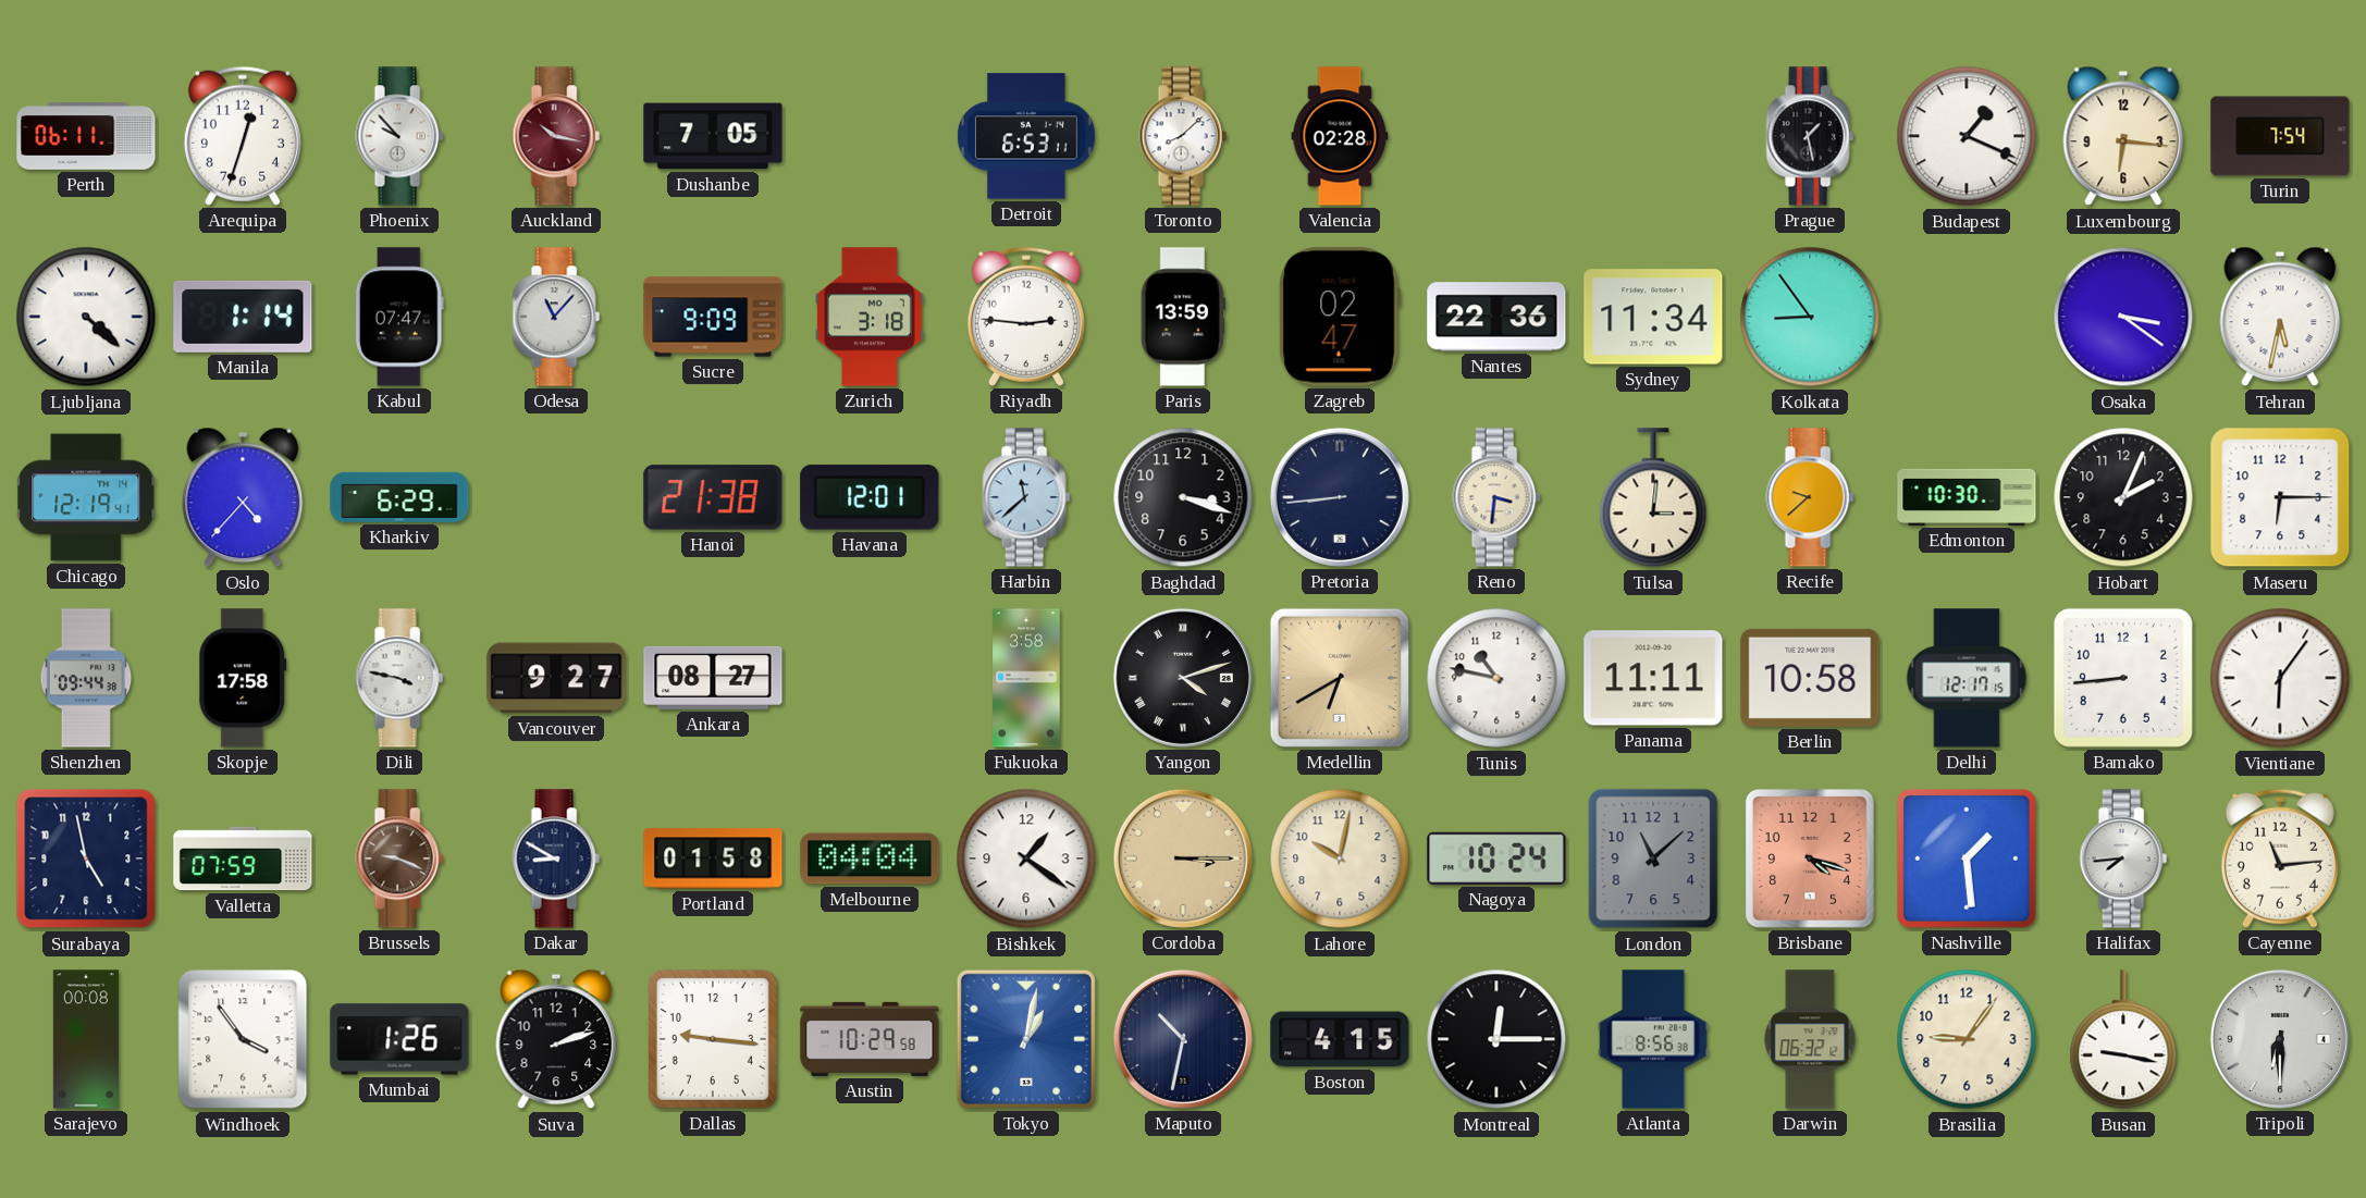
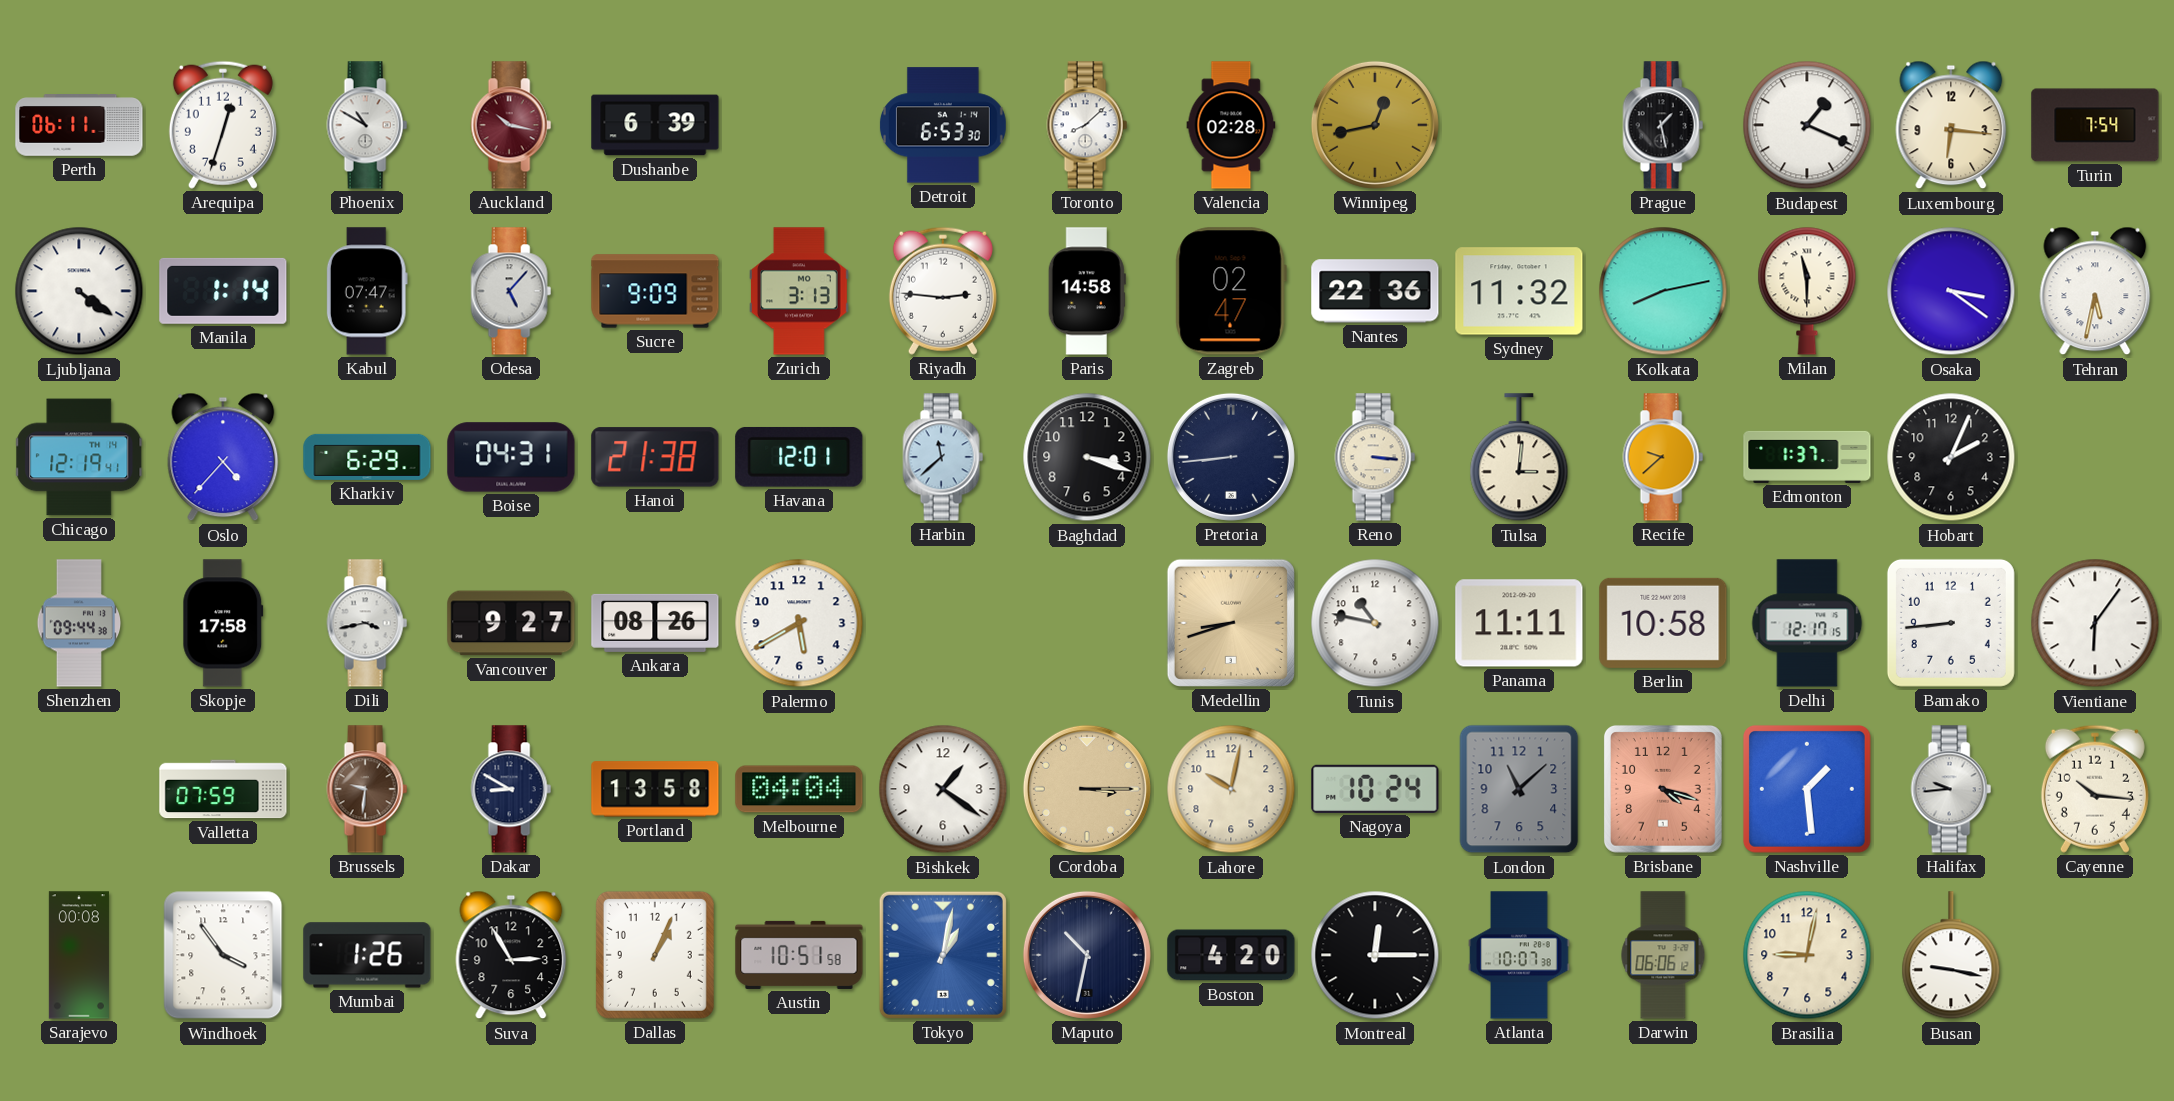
Phoenix: 9:53 -> 10:50 (367, 125)
Dushanbe: 7:05 -> 6:39 (655, 125)
Detroit: 6:53:11 -> 6:53:30 (943, 125)
Winnipeg: none -> 12:43 (1375, 125)
Ljubljana: 4:22 -> 4:21 (79, 291)
Odesa: 11:07 -> 5:07 (511, 291)
Zurich: 3:18 -> 3:13 (800, 291)
Paris: 13:59 -> 14:58 (1087, 291)
Sydney: 11:34 -> 11:32 (1519, 291)
Kolkata: 8:54 -> 8:13 (1663, 291)
Milan: none -> 11:30 (1807, 291)
Boise: none -> 04:31 (511, 457)
Reno: 3:31 -> 3:16 (1375, 457)
Edmonton: 10:30 -> 1:37 (1807, 457)
Maseru: 6:15 -> none (2280, 497)
Dili: 3:47 -> 3:43 (367, 623)
Ankara: 08:27 -> 08:26 (655, 623)
Palermo: none -> 5:40 (799, 623)
Fukuoka: 3:58 -> none (1026, 678)
Yangon: 4:12 -> none (1183, 678)
Medellin: 6:40 -> 8:42 (1231, 623)
Surabaya: 4:58 -> none (86, 859)
Brussels: 9:19 -> 9:31 (367, 789)
Portland: 01:58 -> 13:58 (655, 789)
Halifax: 7:44 -> 9:44 (1951, 789)
Cayenne: 11:14 -> 10:16 (2095, 789)
Suva: 2:12 -> 2:55 (511, 955)
Dallas: 9:16 -> 1:04 (655, 955)
Austin: 10:29 -> 10:51 (799, 955)
Boston: 4:15 -> 4:20 (1231, 955)
Atlanta: 8:56 -> 10:07 (1519, 955)
Darwin: 06:32 -> 06:06 (1663, 955)
Brasilia: 9:06 -> 9:02 (1807, 955)
Tripoli: 6:30 -> none (2280, 1039)
